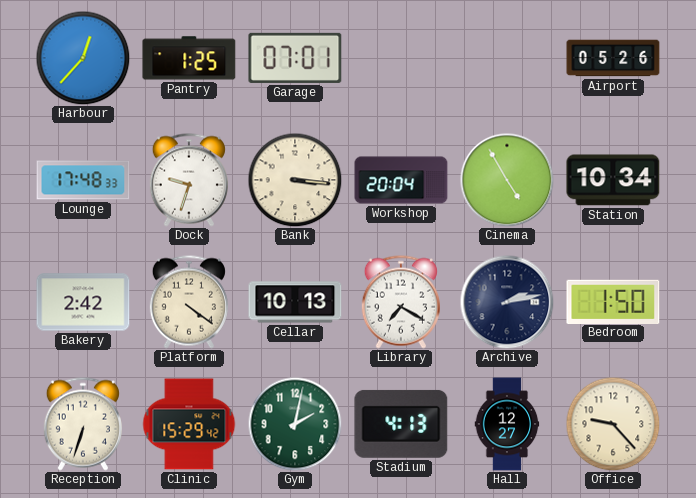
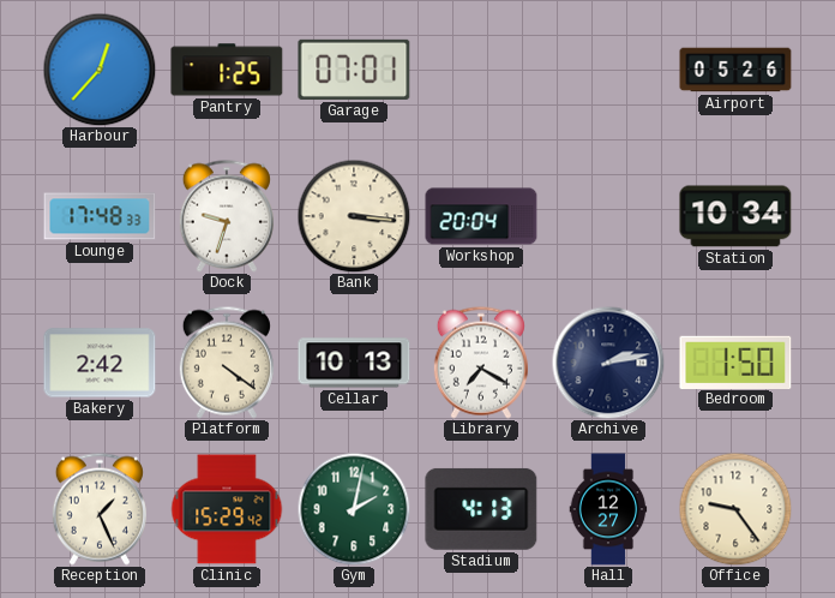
Cinema: 4:55 -> none (507, 180)
Reception: 6:33 -> 1:26 (100, 509)
Office: 9:23 -> 9:24 (735, 509)
